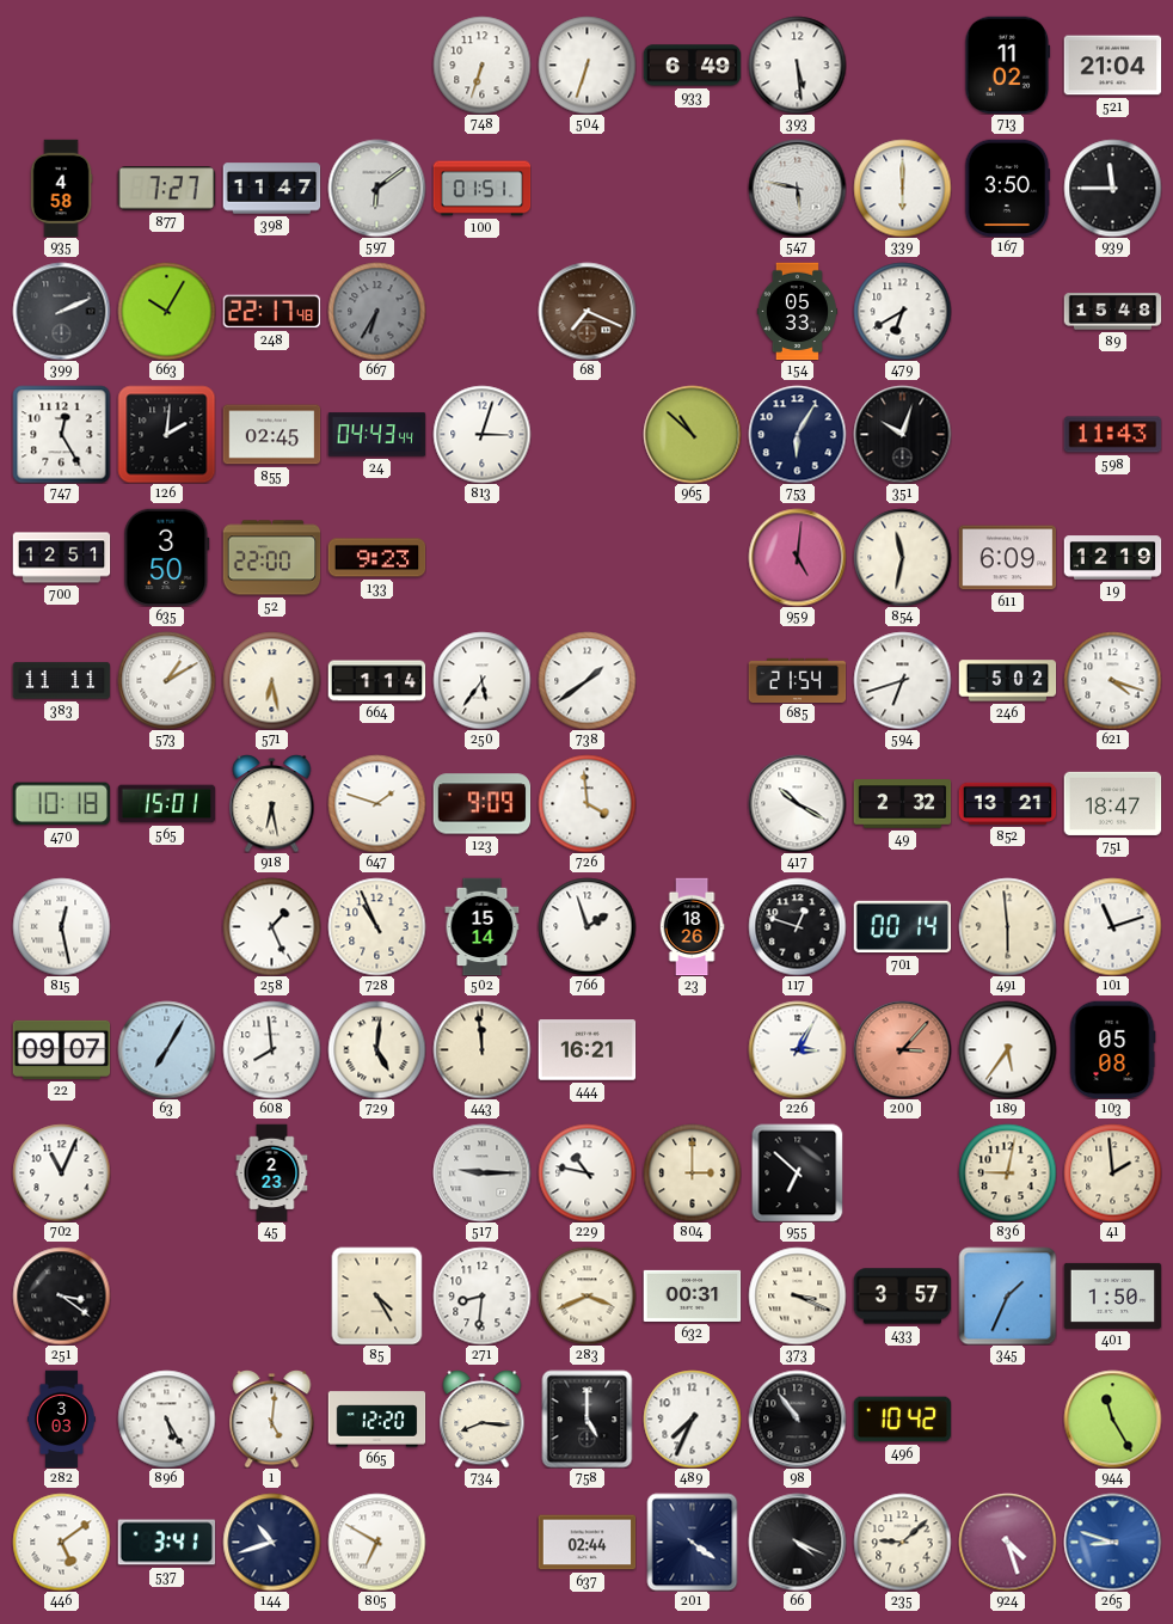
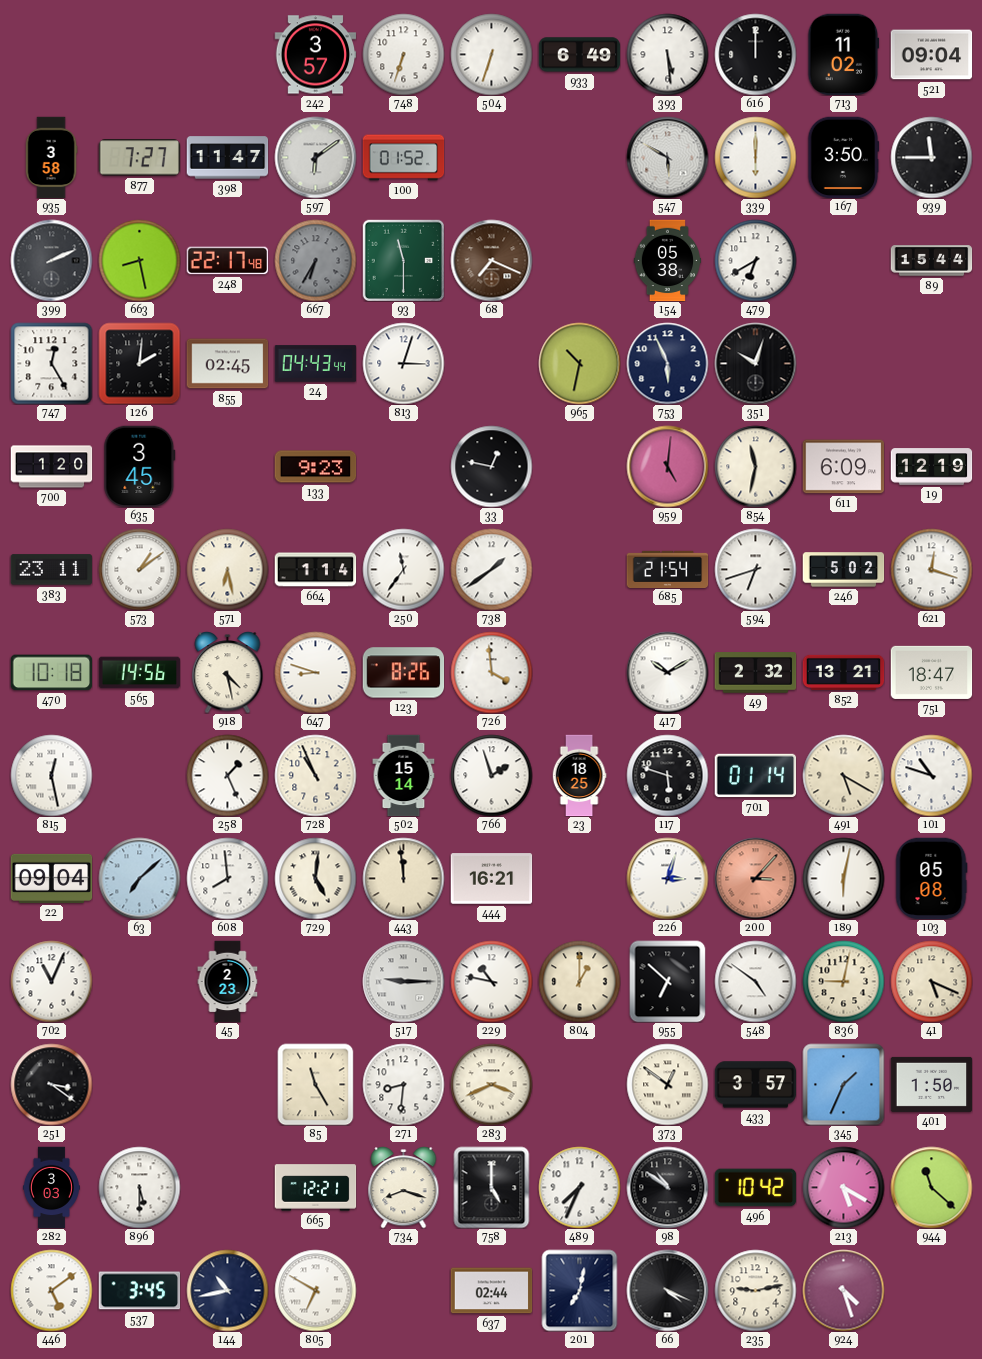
242: none -> 3:57 (315, 55)
616: none -> 12:00 (755, 54)
521: 21:04 -> 09:04 (931, 55)
935: 4:58 -> 3:58 (51, 157)
100: 01:51 -> 01:52 (403, 158)
547: 5:47 -> 5:50 (667, 157)
663: 10:05 -> 8:28 (139, 260)
93: none -> 11:30 (403, 260)
154: 05:33 -> 05:38 (668, 260)
89: 15:48 -> 15:44 (931, 261)
965: 10:52 -> 10:32 (579, 363)
753: 6:05 -> 5:56 (667, 363)
598: 11:43 -> none (1112, 435)
700: 12:51 -> 1:20 (51, 467)
635: 3:50 -> 3:45 (140, 466)
52: 22:00 -> none (271, 558)
33: none -> 12:47 (491, 466)
383: 11:11 -> 23:11 (51, 570)
573: 1:10 -> 1:09 (139, 569)
250: 5:36 -> 11:36 (403, 569)
621: 4:18 -> 12:18 (931, 569)
565: 15:01 -> 14:56 (139, 673)
918: 6:28 -> 4:28 (228, 673)
647: 1:48 -> 8:48 (315, 672)
123: 9:09 -> 8:26 (403, 673)
417: 10:20 -> 10:10 (667, 672)
23: 18:26 -> 18:25 (579, 775)
117: 12:48 -> 5:48 (667, 775)
701: 00:14 -> 01:14 (755, 776)
491: 5:59 -> 5:20 (843, 775)
101: 11:12 -> 10:48 (931, 775)
22: 09:07 -> 09:04 (51, 878)
63: 7:05 -> 7:08 (139, 878)
226: 3:05 -> 3:03 (667, 878)
189: 5:36 -> 6:02 (843, 878)
804: 3:00 -> 1:00 (579, 981)
548: none -> 4:51 (755, 981)
41: 1:59 -> 5:19 (931, 981)
85: 4:25 -> 11:25 (316, 1084)
632: 00:31 -> none (692, 1295)
373: 3:19 -> 12:51 (667, 1084)
896: 5:25 -> 5:30 (139, 1187)
1: 5:01 -> none (272, 1420)
665: 12:20 -> 12:21 (315, 1188)
734: 8:16 -> 8:18 (404, 1188)
98: 10:54 -> 10:51 (667, 1187)
213: none -> 5:20 (843, 1187)
944: 11:25 -> 11:22 (931, 1187)
537: 3:41 -> 3:45 (139, 1291)
144: 10:42 -> 10:43 (227, 1290)
201: 4:21 -> 7:02 (580, 1290)
235: 9:08 -> 9:13 (755, 1290)
265: 8:48 -> none (1112, 1542)
